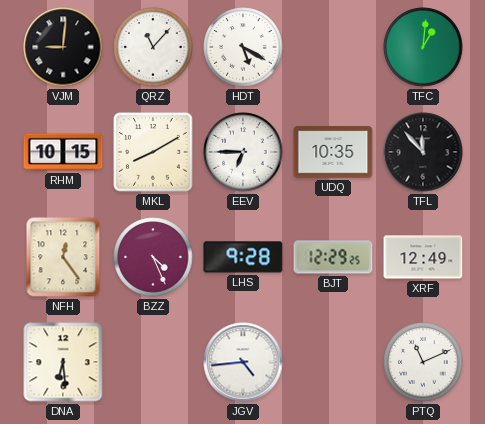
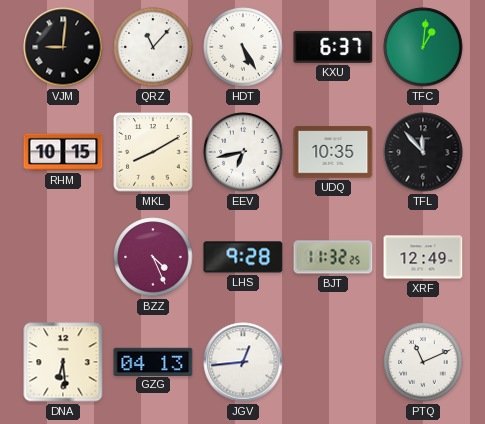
HDT: 5:20 -> 5:25 (243, 47)
KXU: none -> 6:37 (333, 47)
EEV: 6:45 -> 6:43 (243, 152)
NFH: 12:24 -> none (63, 257)
BJT: 12:29 -> 11:32 (333, 257)
GZG: none -> 04:13 (153, 361)
JGV: 4:44 -> 12:44 (243, 362)
